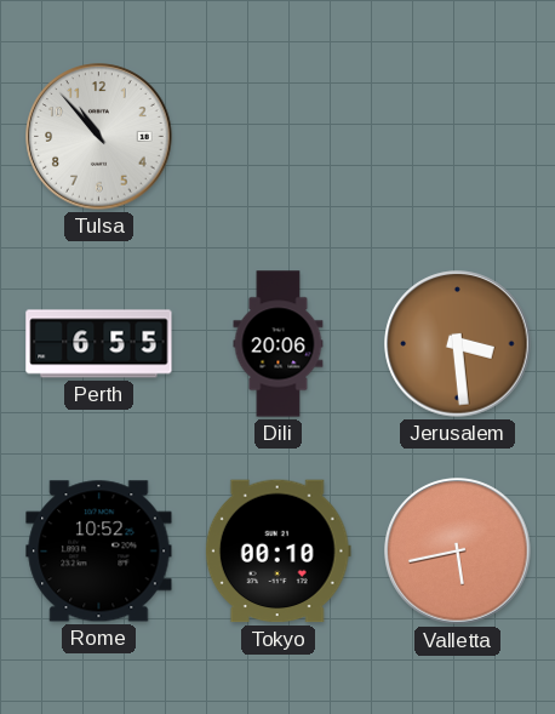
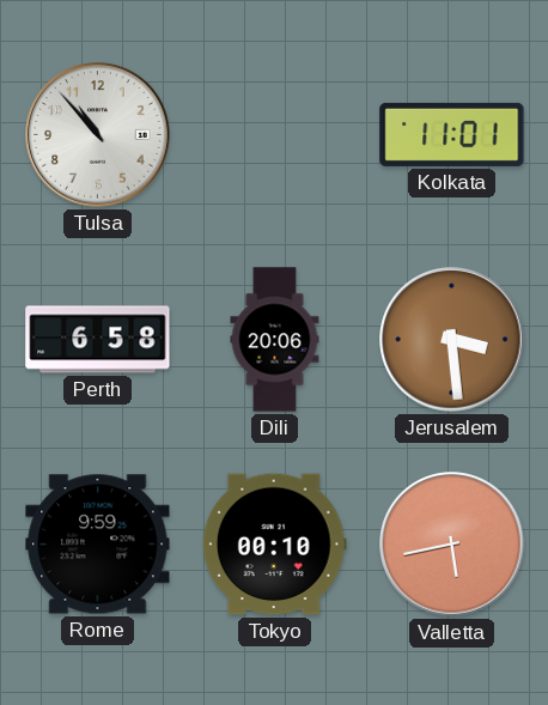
Kolkata: none -> 11:01 (452, 134)
Perth: 6:55 -> 6:58 (98, 340)
Rome: 10:52 -> 9:59 (98, 545)
